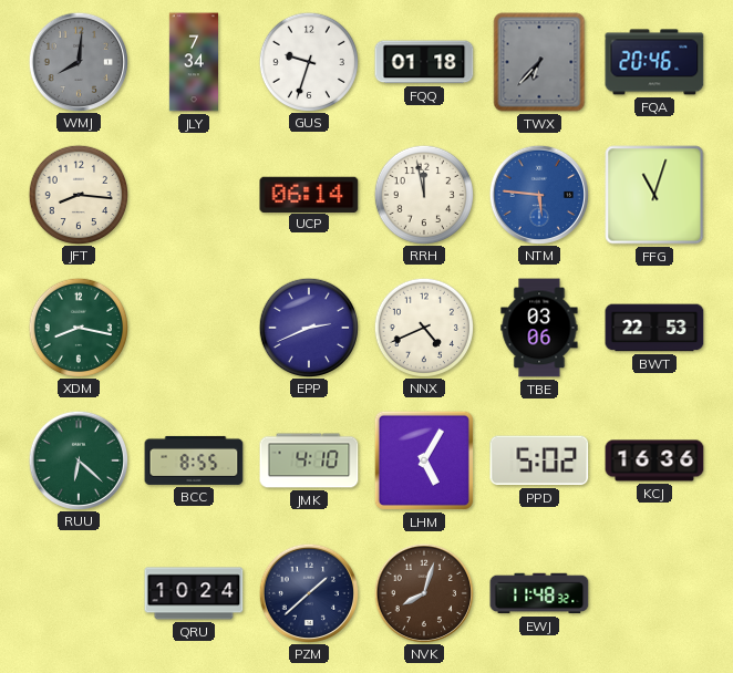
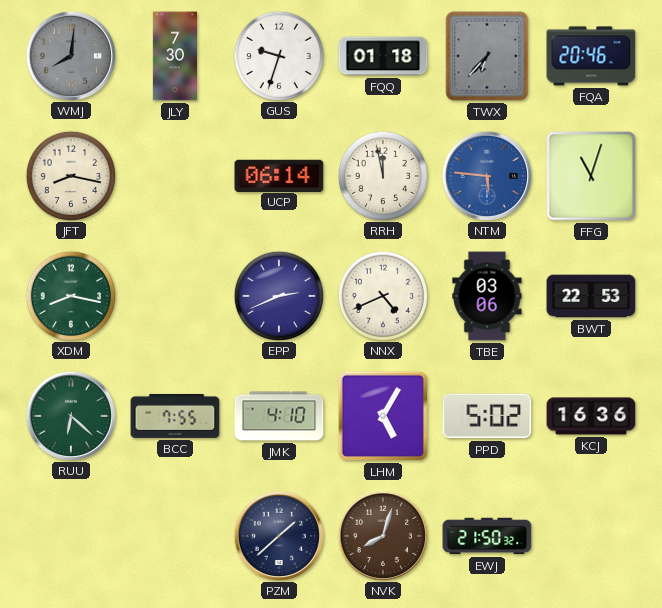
JLY: 7:34 -> 7:30 (174, 56)
JFT: 8:16 -> 8:17 (70, 175)
BCC: 8:55 -> 7:55 (175, 416)
QRU: 10:24 -> none (194, 593)
EWJ: 11:48 -> 21:50 (487, 536)
